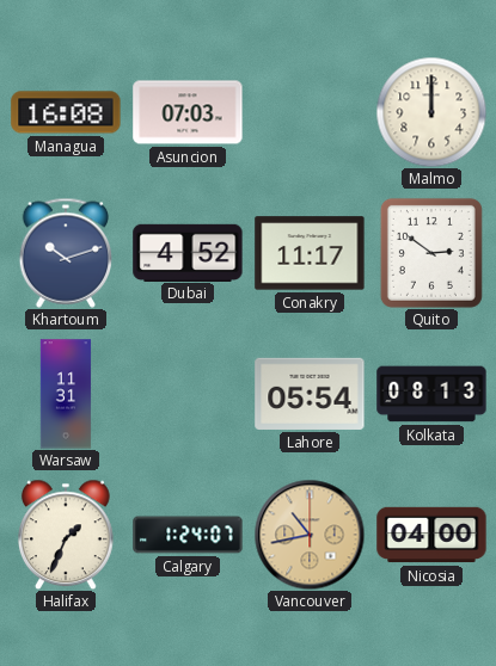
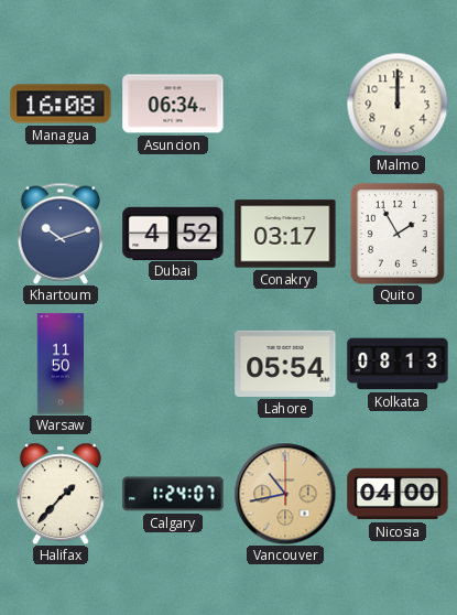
Asuncion: 07:03 -> 06:34 (173, 104)
Conakry: 11:17 -> 03:17 (285, 234)
Quito: 2:51 -> 1:55 (398, 234)
Warsaw: 11:31 -> 11:50 (61, 364)
Halifax: 1:34 -> 1:37 (62, 494)
